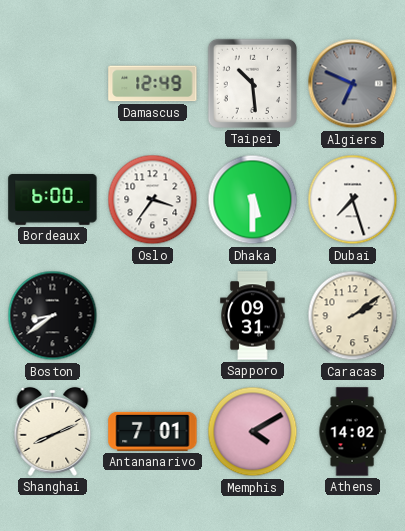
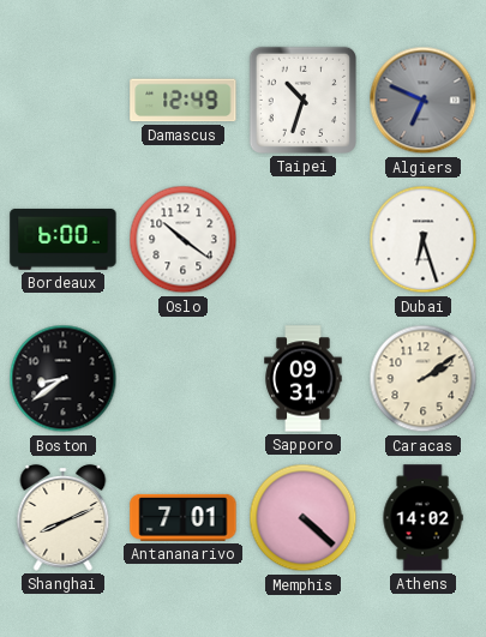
Taipei: 10:29 -> 10:33 (302, 100)
Oslo: 3:36 -> 10:21 (184, 240)
Dhaka: 5:30 -> none (253, 200)
Dubai: 7:27 -> 6:27 (424, 240)
Memphis: 4:10 -> 4:22 (304, 518)
